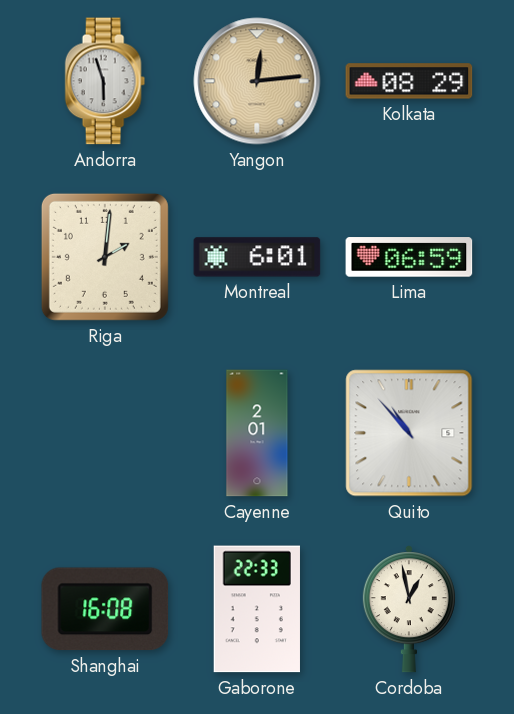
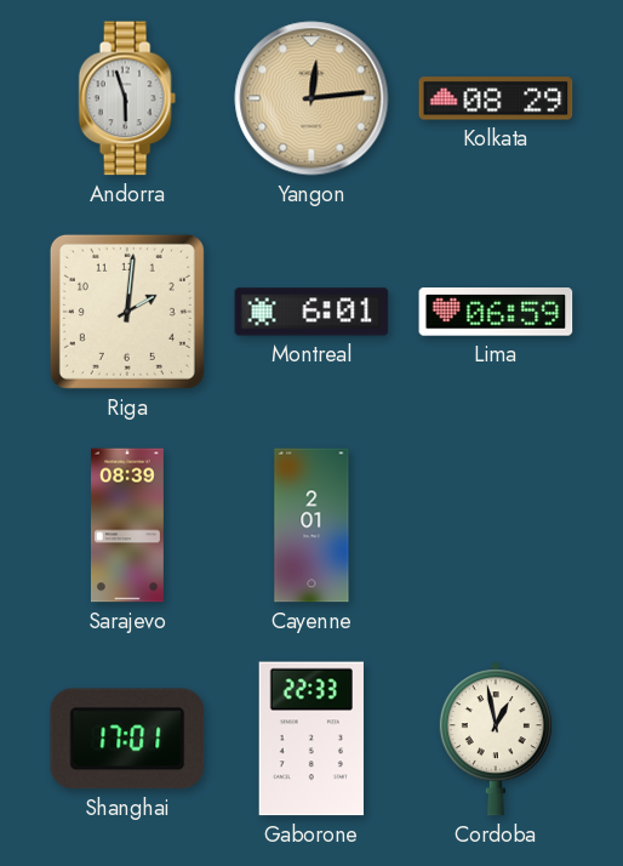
Sarajevo: none -> 08:39 (127, 525)
Quito: 10:53 -> none (409, 433)
Shanghai: 16:08 -> 17:01 (127, 739)
